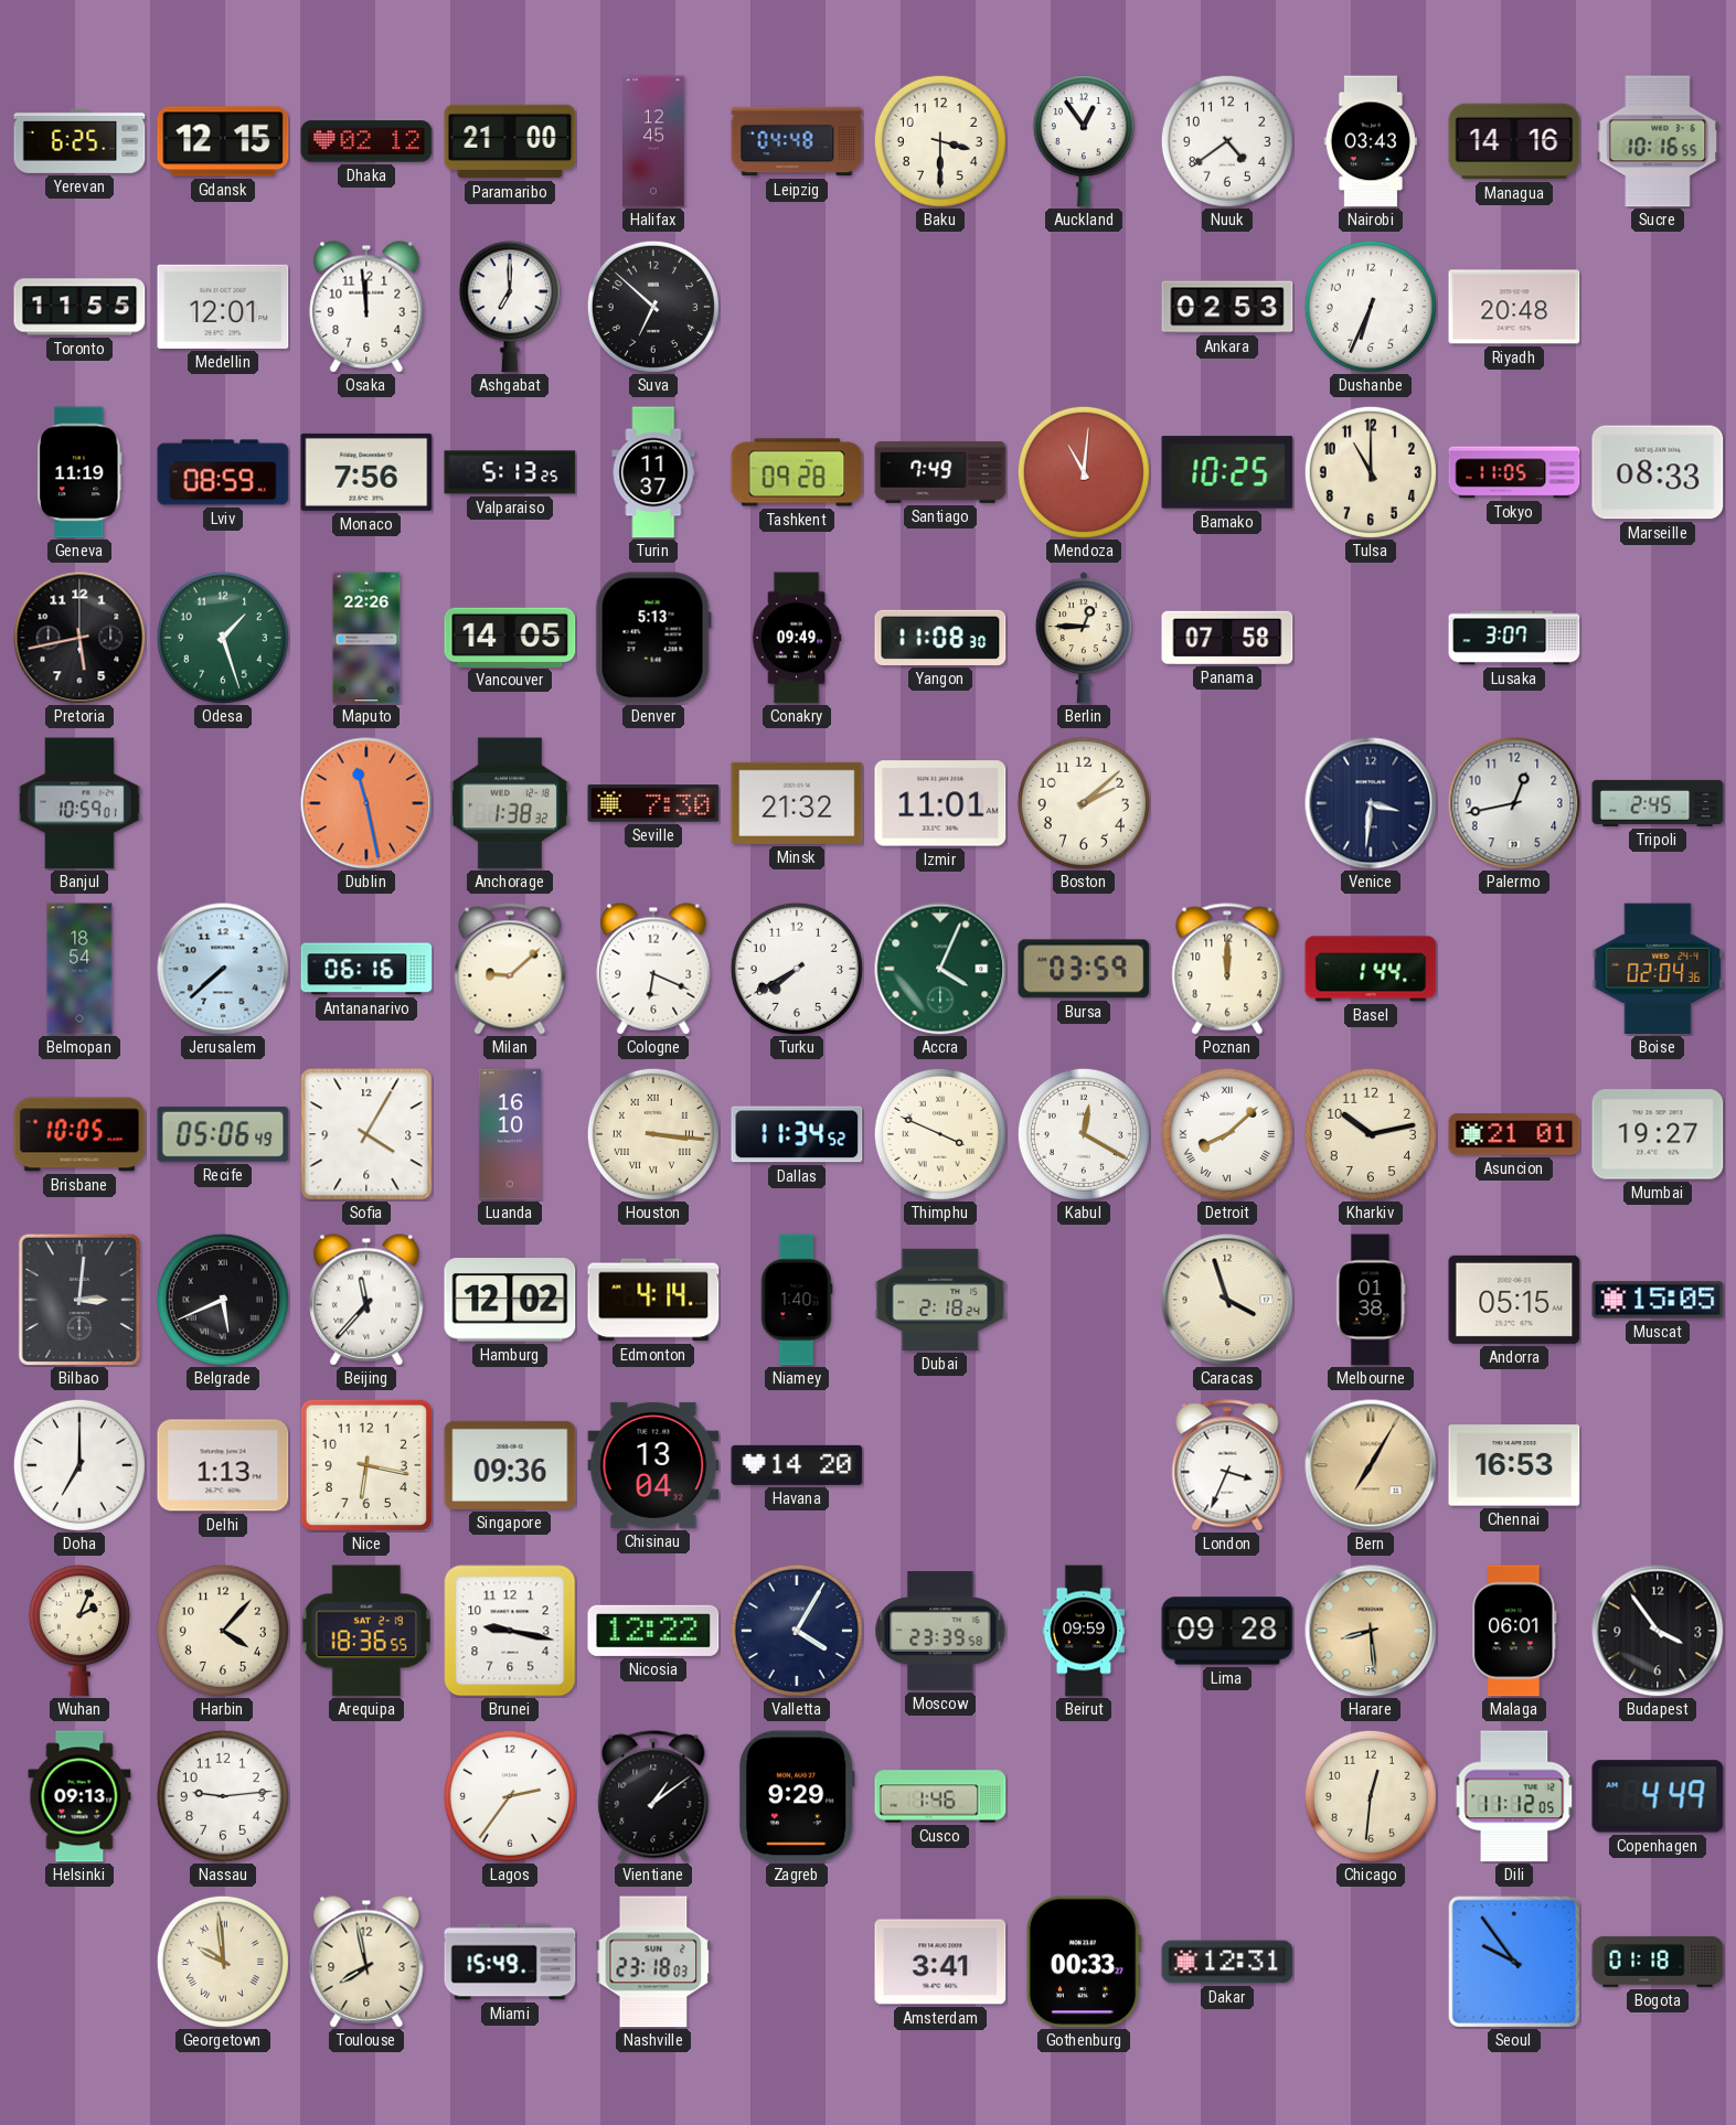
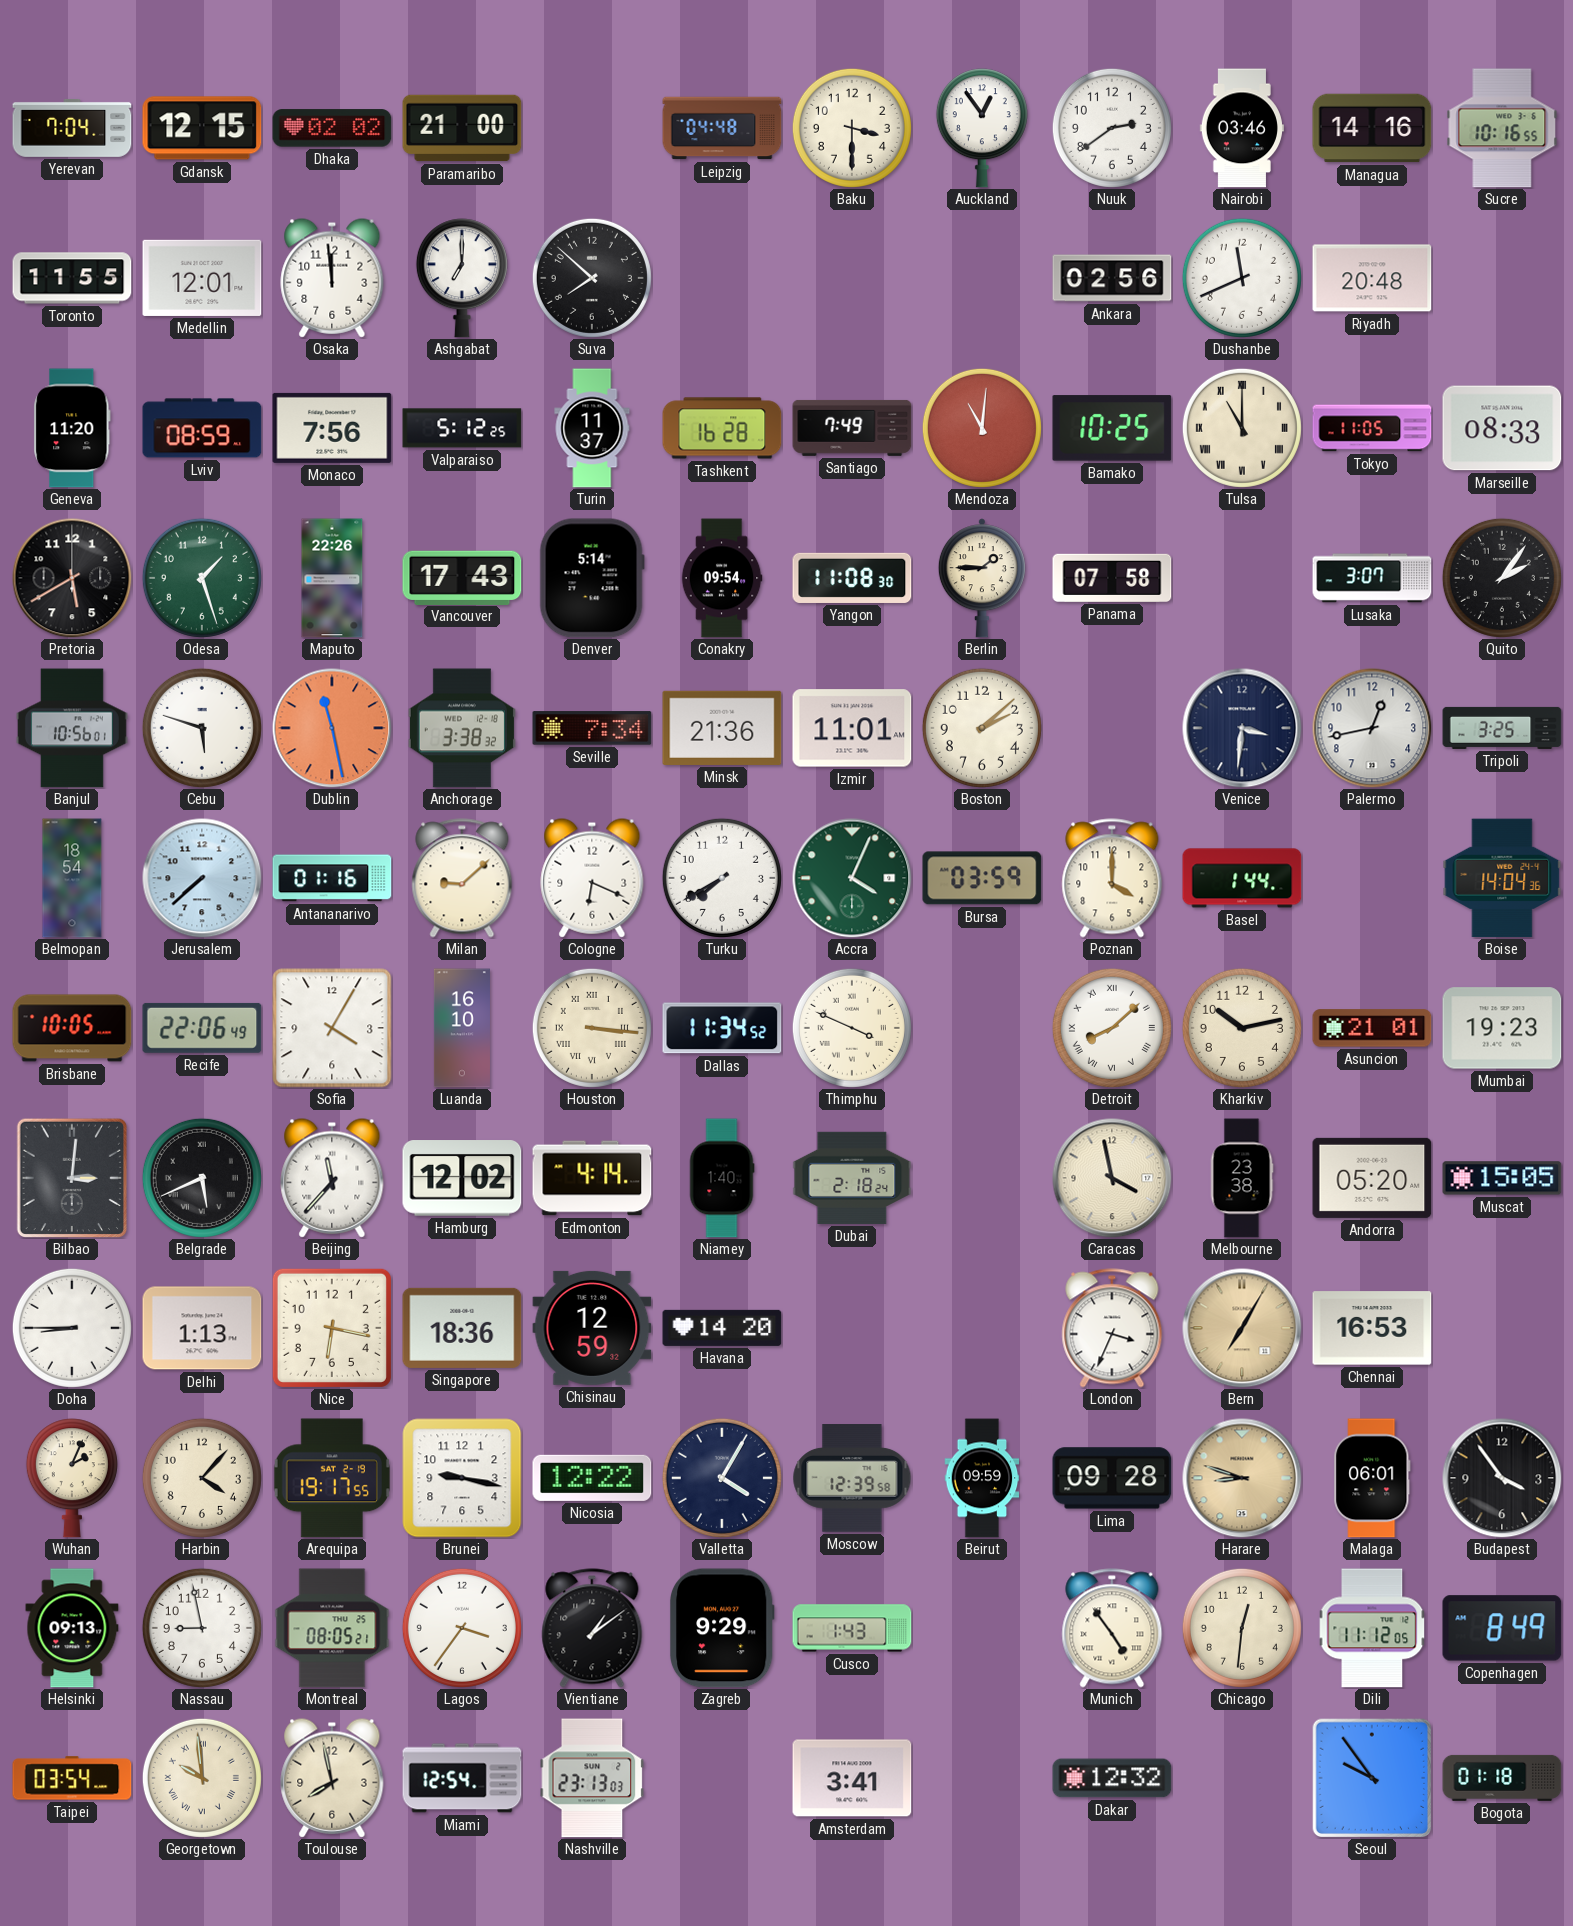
Yerevan: 6:25 -> 7:04 (72, 128)
Dhaka: 02:12 -> 02:02 (332, 128)
Halifax: 12:45 -> none (653, 141)
Nuuk: 4:39 -> 2:39 (1112, 128)
Nairobi: 03:43 -> 03:46 (1242, 128)
Suva: 6:52 -> 7:52 (592, 278)
Ankara: 02:53 -> 02:56 (1112, 278)
Dushanbe: 6:34 -> 11:41 (1242, 278)
Geneva: 11:19 -> 11:20 (72, 428)
Valparaiso: 5:13 -> 5:12 (462, 428)
Tashkent: 09:28 -> 16:28 (722, 428)
Tulsa numerals: Arabic -> Roman (1242, 428)
Pretoria: 5:43 -> 5:40 (72, 578)
Vancouver: 14:05 -> 17:43 (462, 577)
Denver: 5:13 -> 5:14 (592, 578)
Conakry: 09:49 -> 09:54 (722, 578)
Berlin: 12:45 -> 1:45 (982, 578)
Quito: none -> 2:06 (1502, 578)
Banjul: 10:59 -> 10:56 (72, 728)
Cebu: none -> 5:48 (202, 728)
Anchorage: 1:38 -> 3:38 (462, 728)
Seville: 7:30 -> 7:34 (592, 728)
Minsk: 21:32 -> 21:36 (722, 728)
Tripoli: 2:45 -> 3:25 (1502, 728)
Antananarivo: 06:16 -> 01:16 (332, 878)
Poznan: 12:00 -> 4:00 (1112, 878)
Boise: 02:04 -> 14:04 (1502, 878)
Recife: 05:06 -> 22:06 (202, 1028)
Kabul: 12:20 -> none (1084, 1134)
Mumbai: 19:27 -> 19:23 (1502, 1028)
Caracas: 3:57 -> 3:58 (1112, 1178)
Melbourne: 01:38 -> 23:38 (1242, 1178)
Andorra: 05:15 -> 05:20 (1372, 1178)
Doha: 7:00 -> 8:45 (72, 1328)
Singapore: 09:36 -> 18:36 (462, 1328)
Chisinau: 13:04 -> 12:59 (592, 1328)
Arequipa: 18:36 -> 19:17 (332, 1478)
Moscow: 23:39 -> 12:39 (852, 1478)
Harare: 8:29 -> 8:48 (1242, 1478)
Nassau: 9:14 -> 8:58 (202, 1628)
Montreal: none -> 08:05 (332, 1628)
Lagos: 2:36 -> 3:36 (462, 1628)
Cusco: 1:46 -> 1:43 (852, 1628)
Munich: none -> 4:54 (1112, 1628)
Copenhagen: 4:49 -> 8:49 (1502, 1628)
Taipei: none -> 03:54 (72, 1778)
Miami: 15:49 -> 12:54 (462, 1778)
Nashville: 23:18 -> 23:13 (592, 1778)
Gothenburg: 00:33 -> none (1084, 1962)
Dakar: 12:31 -> 12:32 (1112, 1778)
